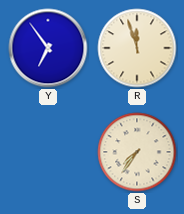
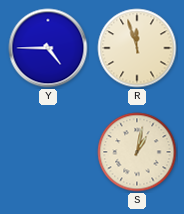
Y: 6:54 -> 4:45 (48, 48)
S: 7:36 -> 1:02 (137, 152)
